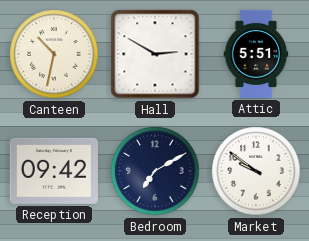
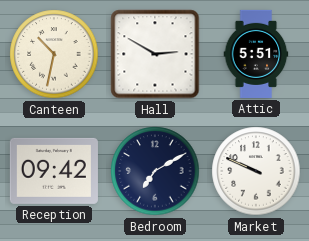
Market: 9:51 -> 9:49 (256, 171)
